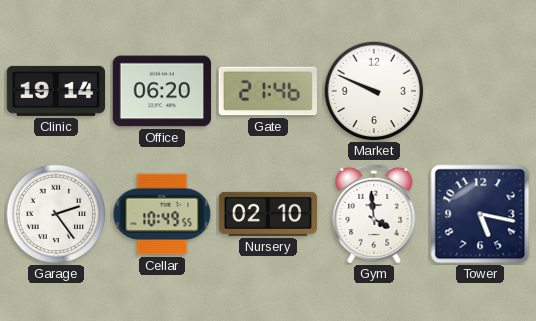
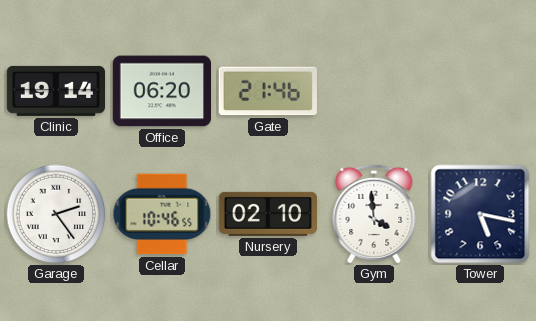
Market: 9:49 -> none (374, 91)
Cellar: 10:49 -> 10:46 (162, 214)
